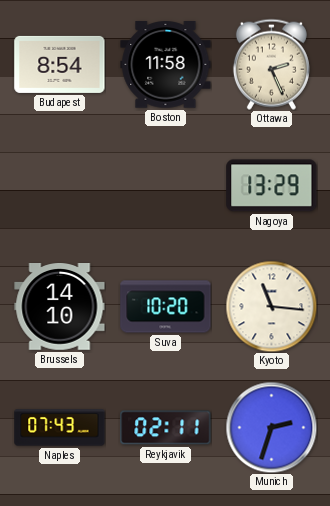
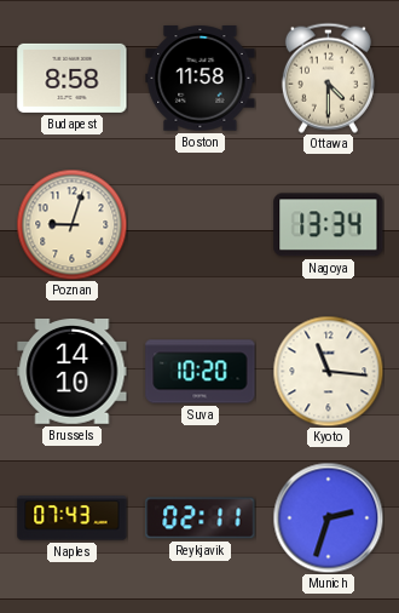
Budapest: 8:54 -> 8:58 (73, 78)
Ottawa: 2:26 -> 4:30 (328, 78)
Poznan: none -> 9:03 (71, 224)
Nagoya: 13:29 -> 13:34 (329, 225)
